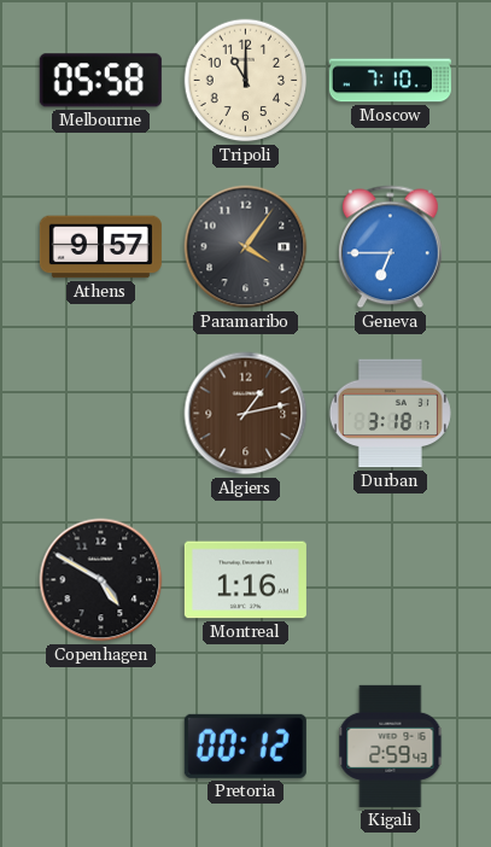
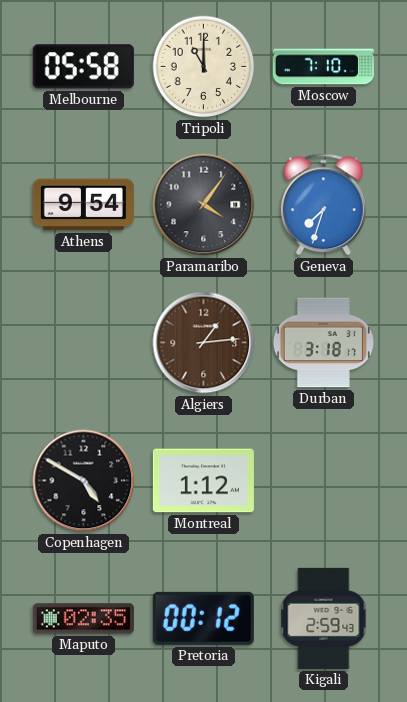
Athens: 9:57 -> 9:54 (83, 205)
Geneva: 6:45 -> 7:33 (323, 205)
Algiers: 1:13 -> 1:14 (204, 343)
Montreal: 1:16 -> 1:12 (203, 481)
Maputo: none -> 02:35 (83, 619)
